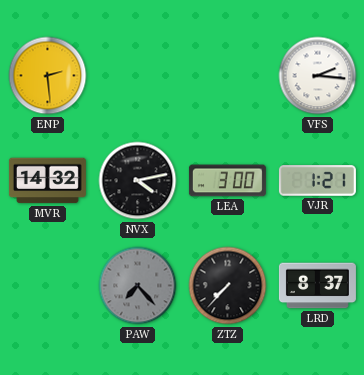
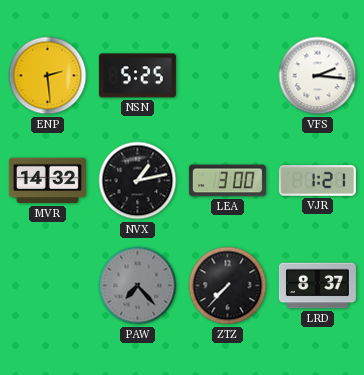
NSN: none -> 5:25 (137, 76)
NVX: 4:13 -> 1:13 (138, 181)
